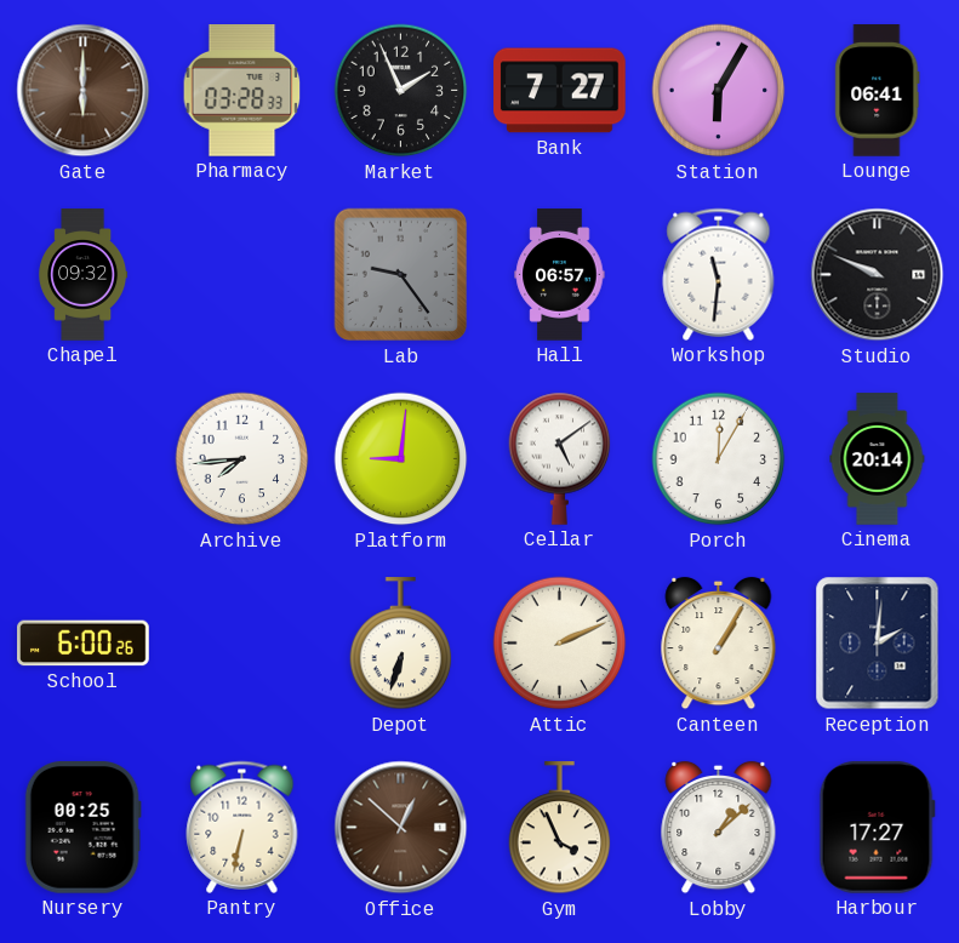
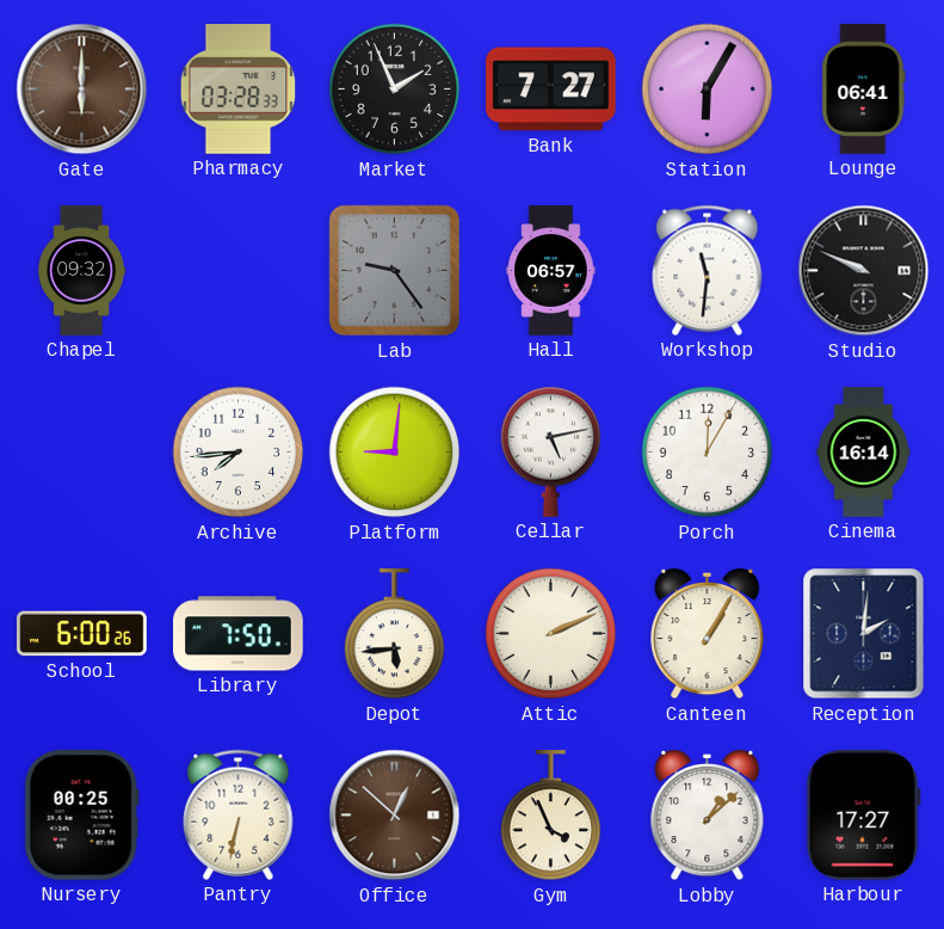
Cellar: 5:09 -> 5:13 (551, 451)
Cinema: 20:14 -> 16:14 (864, 453)
Library: none -> 7:50 (239, 634)
Depot: 6:33 -> 5:44 (395, 634)
